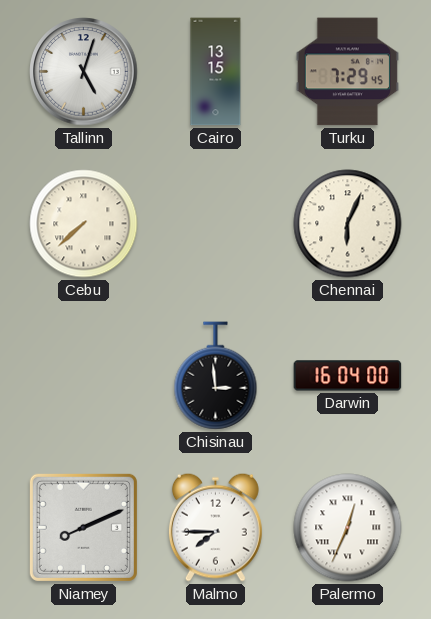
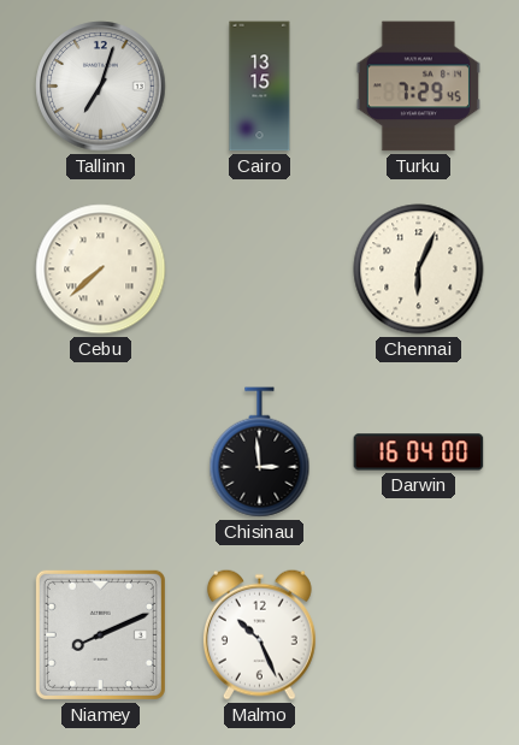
Tallinn: 5:03 -> 7:03 (101, 87)
Malmo: 7:45 -> 10:26 (259, 634)
Palermo: 12:34 -> none (348, 528)
